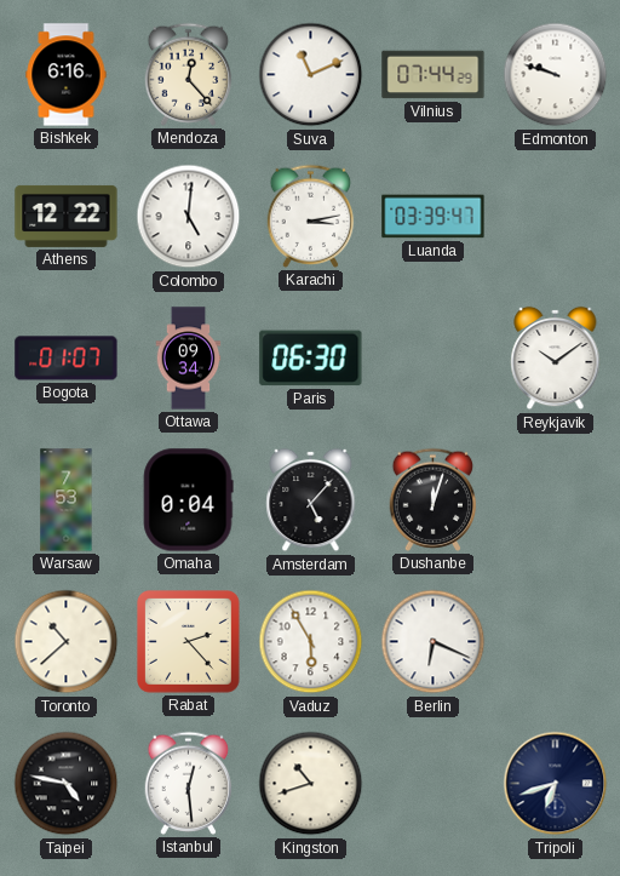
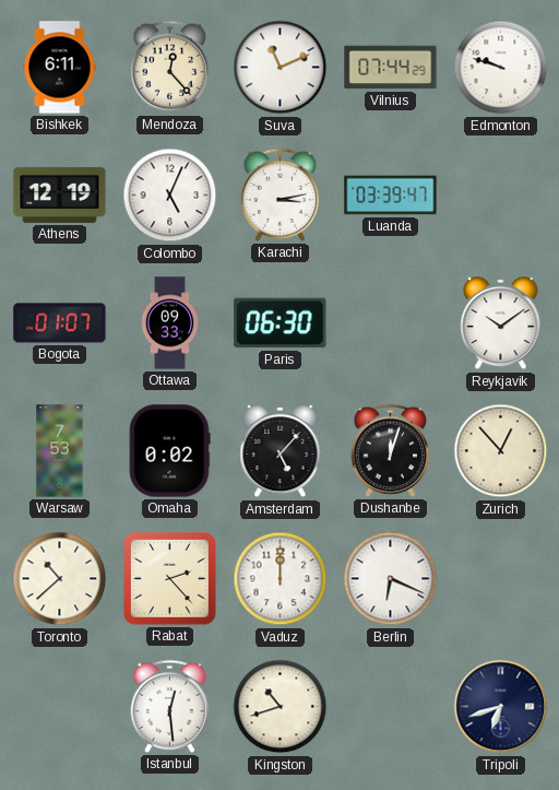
Bishkek: 6:16 -> 6:11 (60, 68)
Athens: 12:22 -> 12:19 (60, 194)
Colombo: 5:01 -> 5:04 (170, 196)
Ottawa: 09:34 -> 09:33 (170, 323)
Omaha: 0:04 -> 0:02 (169, 451)
Zurich: none -> 12:53 (501, 451)
Vaduz: 5:55 -> 12:00 (281, 579)
Taipei: 4:47 -> none (67, 784)
